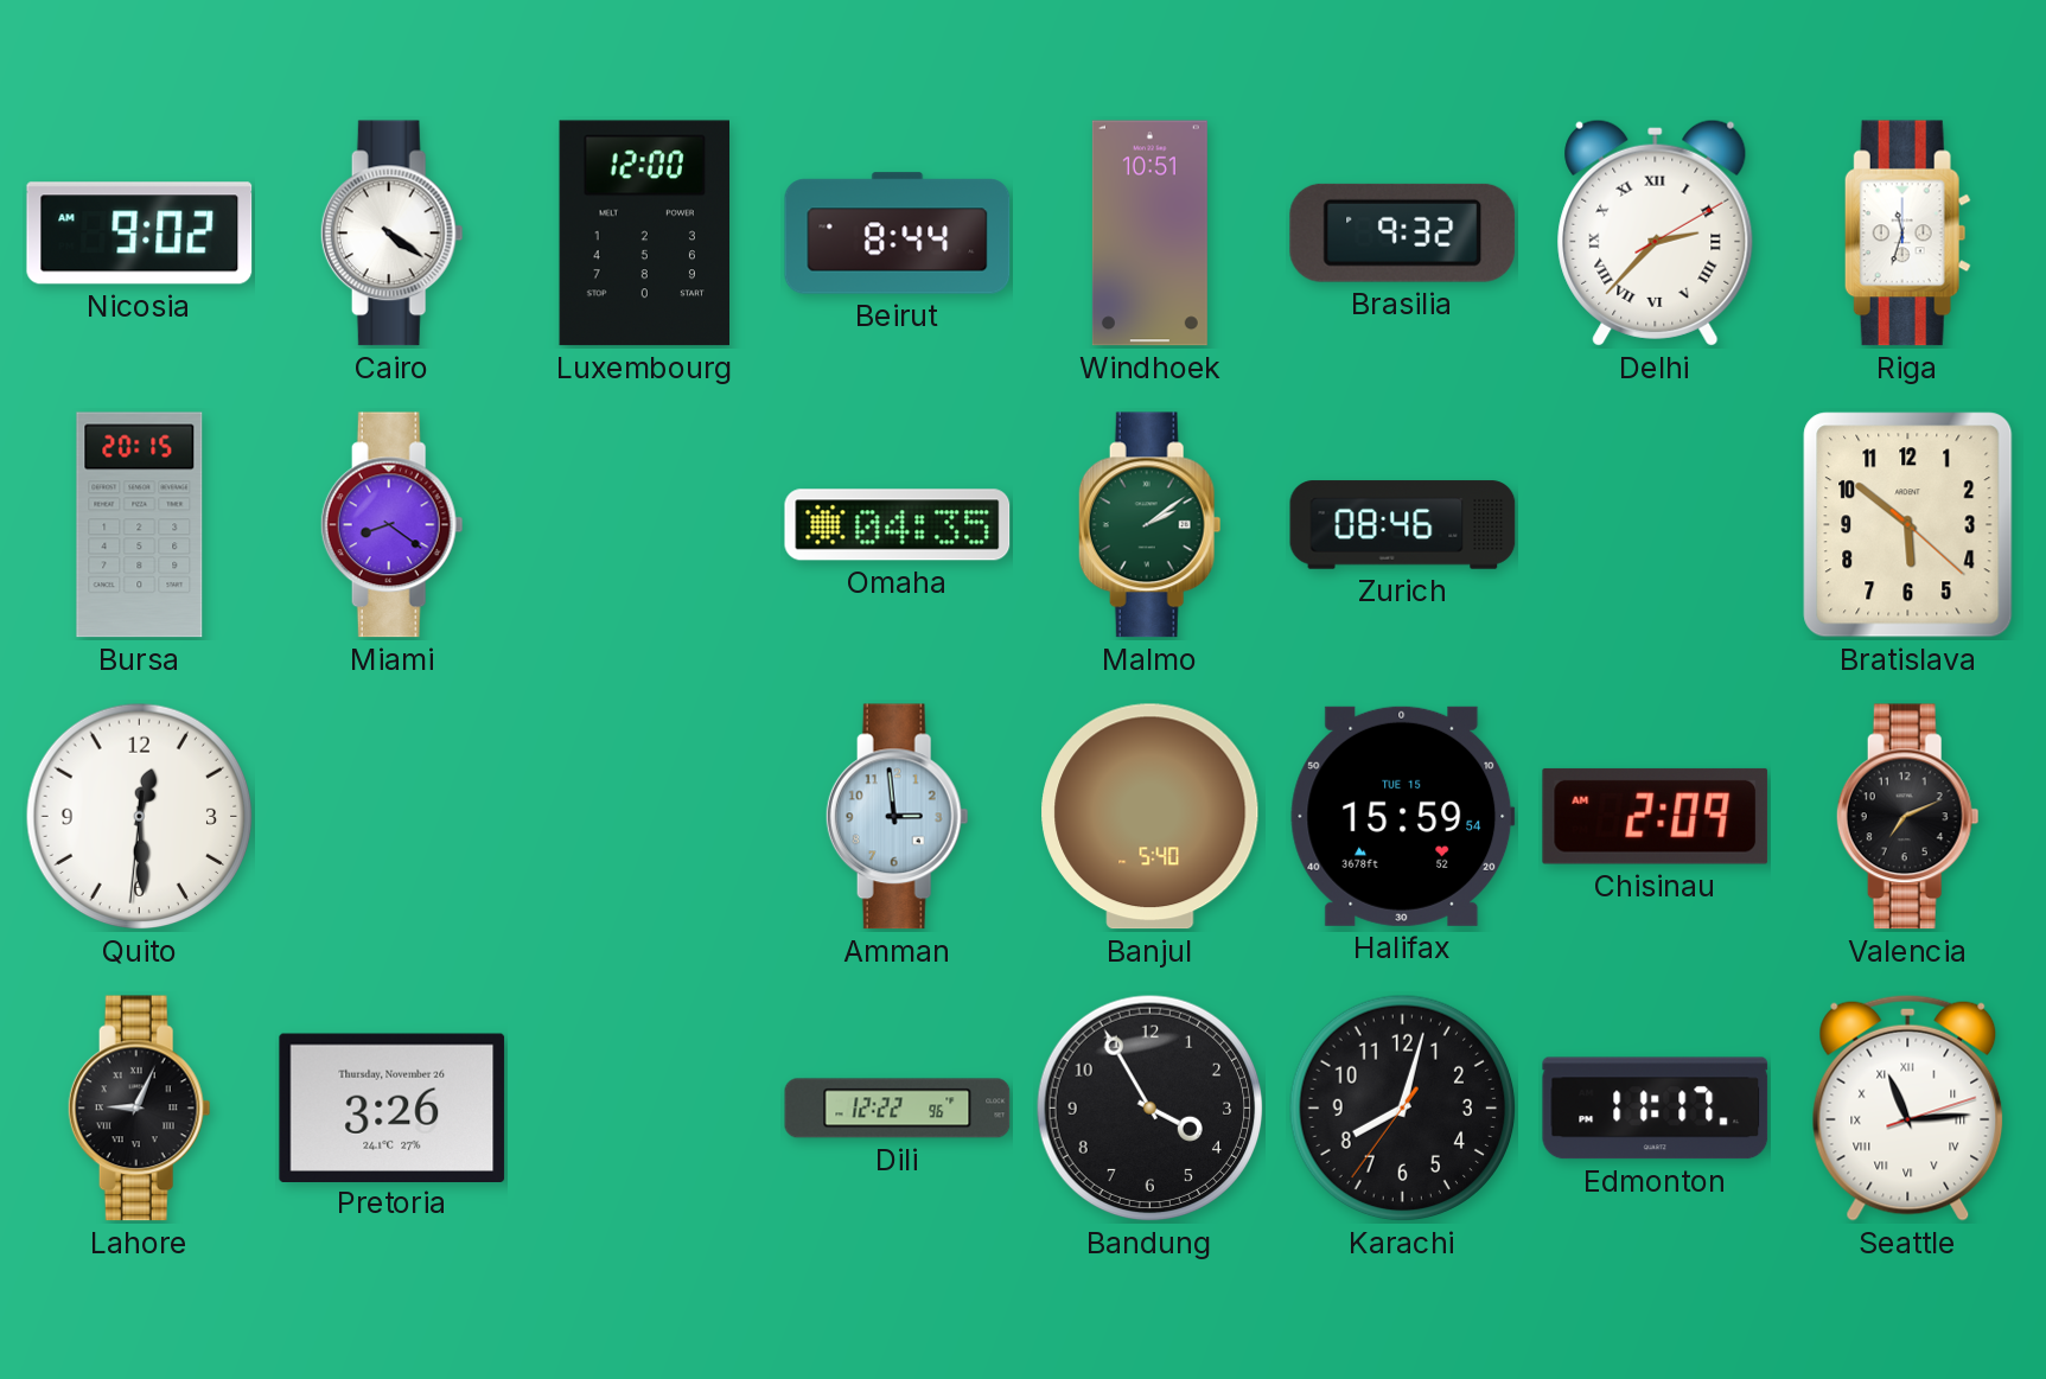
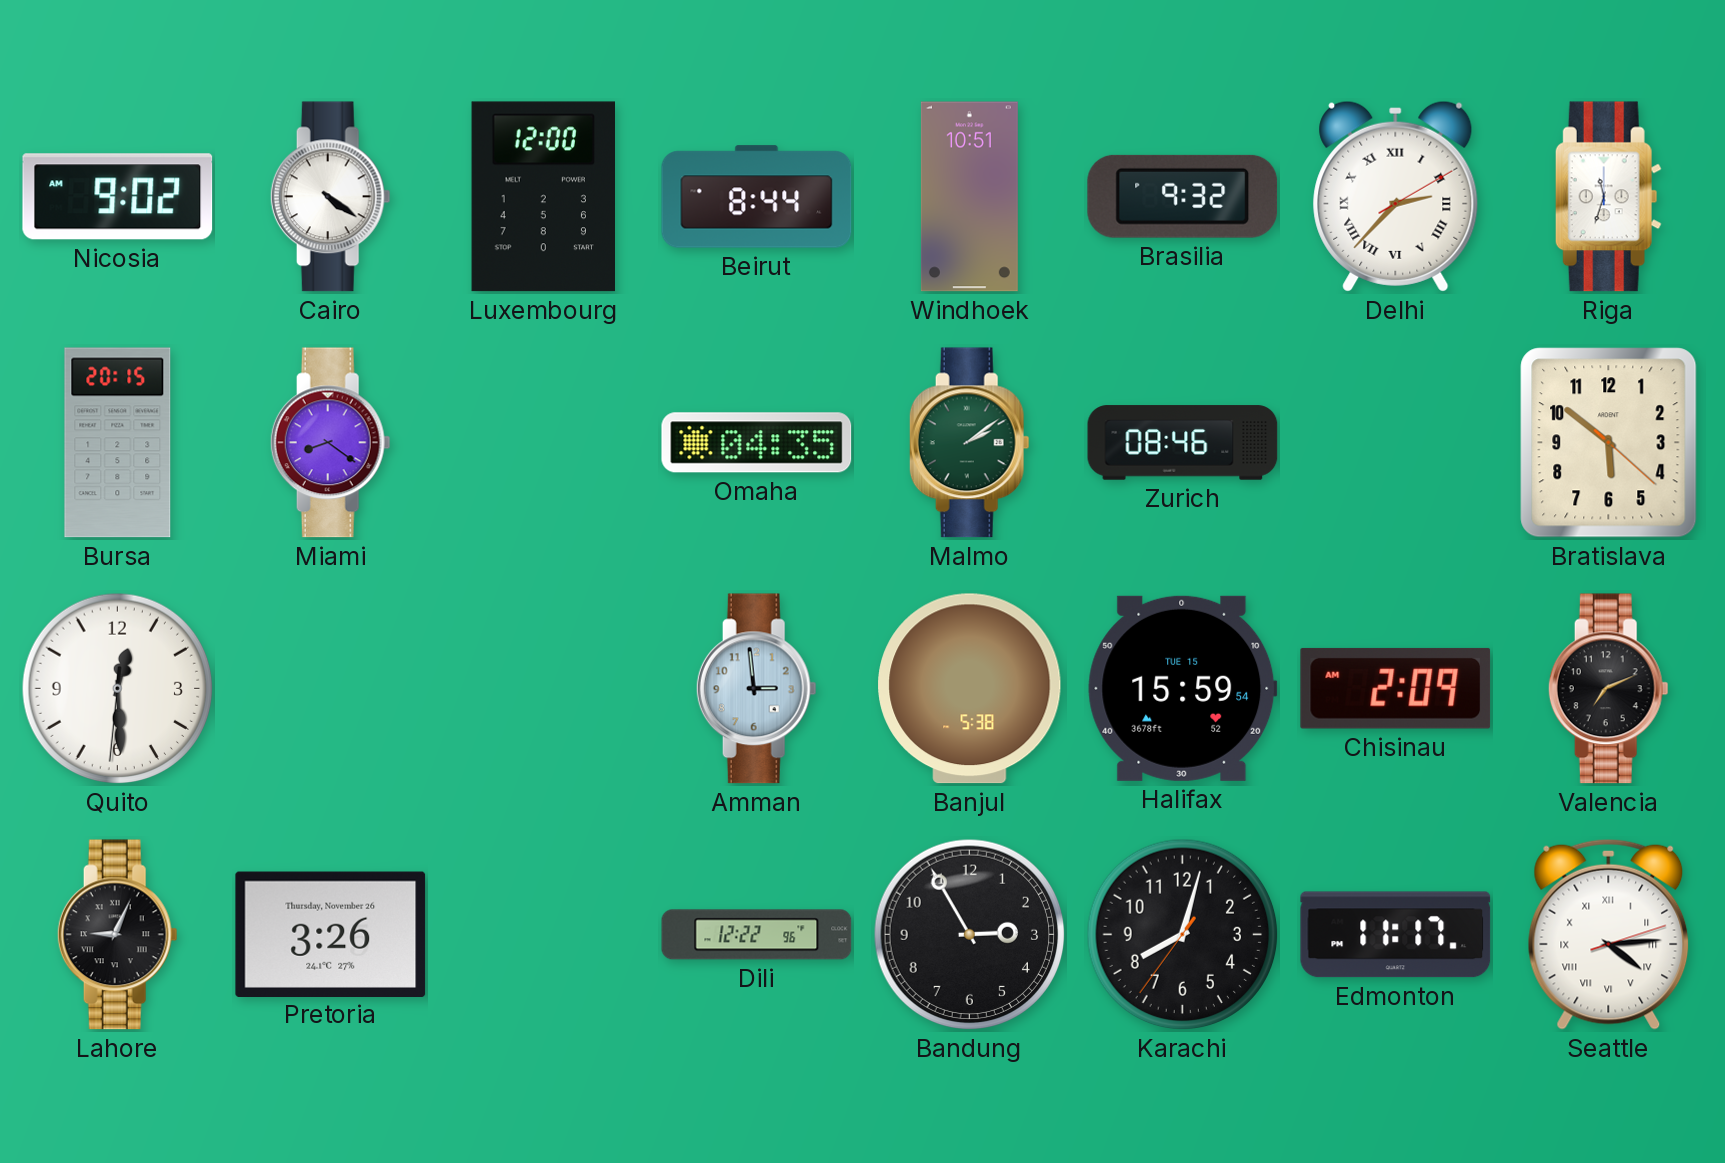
Banjul: 5:40 -> 5:38 (970, 689)
Bandung: 3:55 -> 2:55 (970, 935)
Seattle: 11:14 -> 4:14 (1609, 934)
